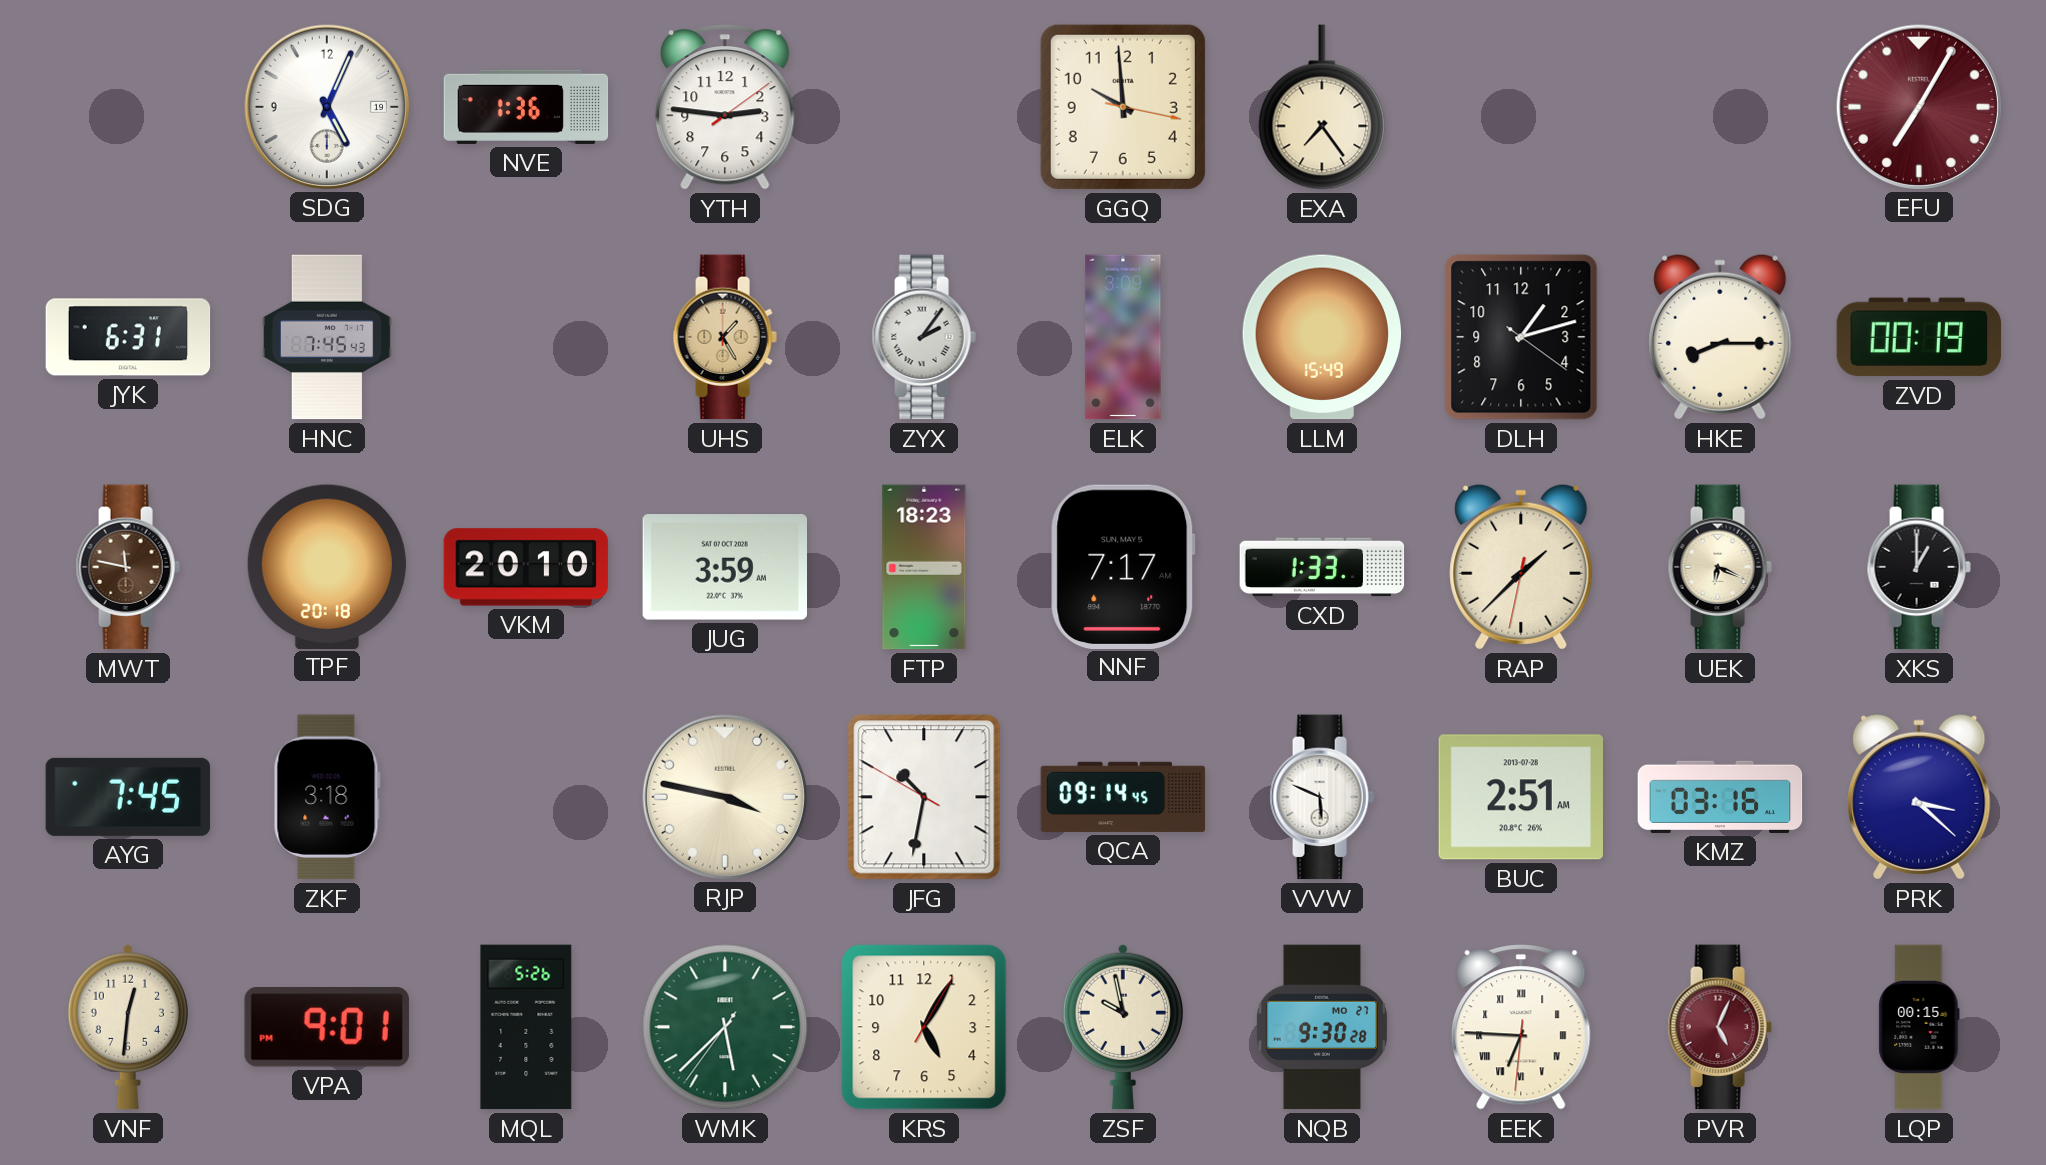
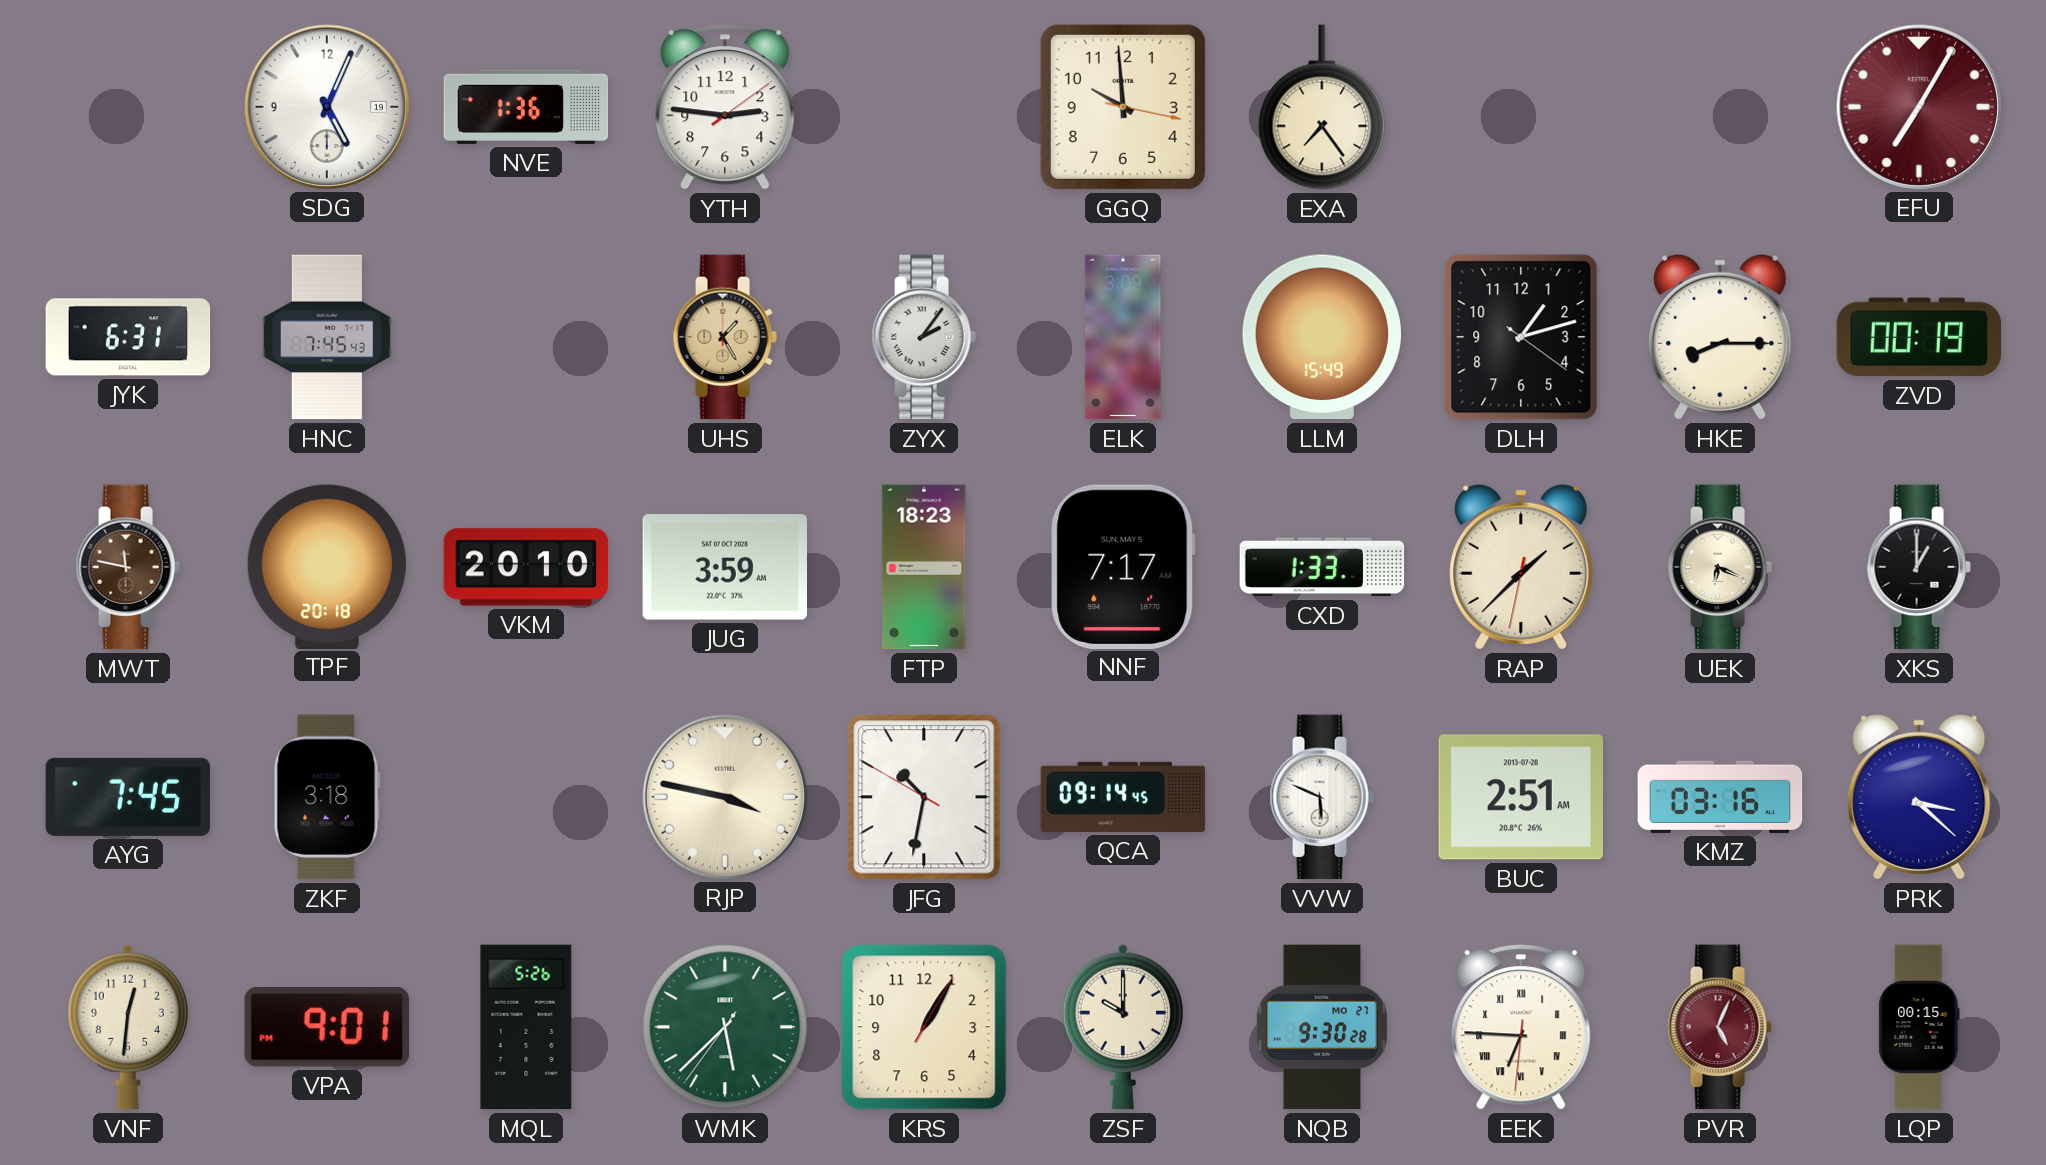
KRS: 5:05 -> 1:05 (924, 1027)
ZSF: 9:58 -> 10:00 (1123, 1027)
